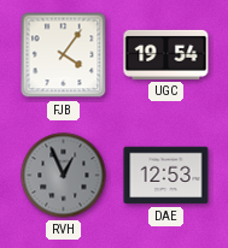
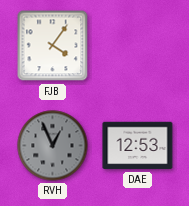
UGC: 19:54 -> none (166, 54)
